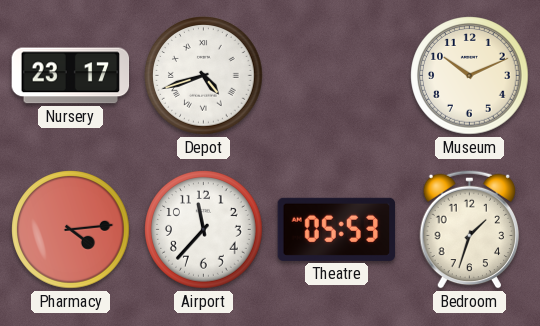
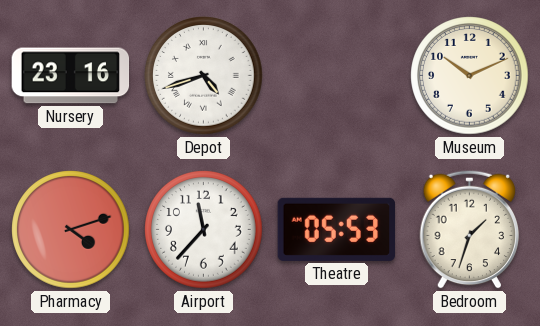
Nursery: 23:17 -> 23:16 (71, 76)
Pharmacy: 4:14 -> 4:12 (71, 230)
